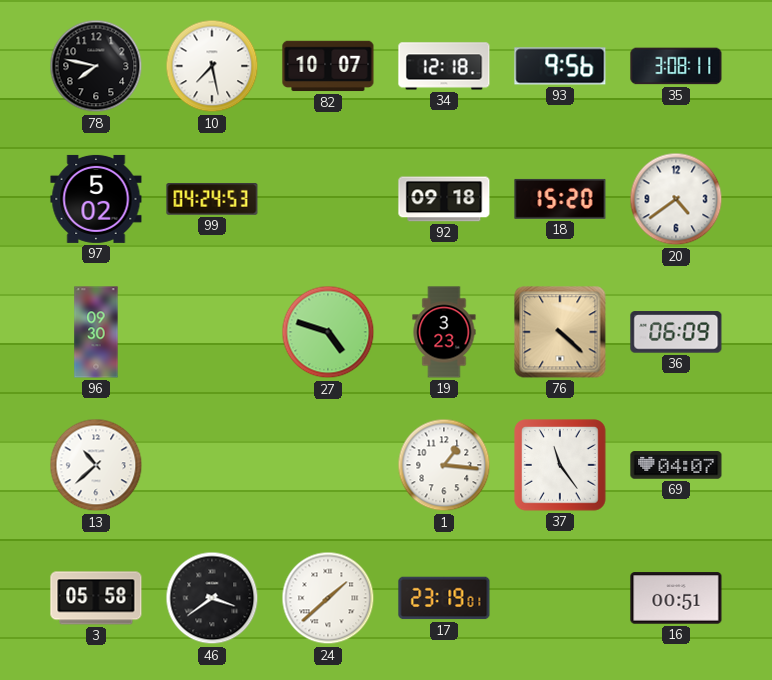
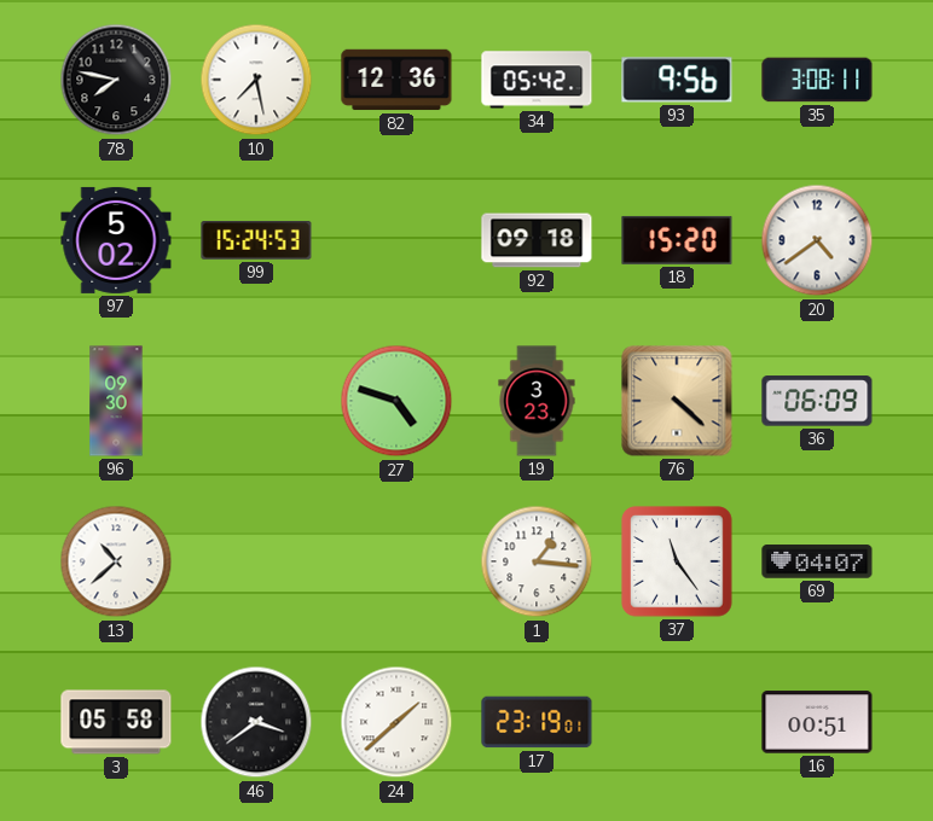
82: 10:07 -> 12:36 (396, 80)
34: 12:18 -> 05:42 (537, 80)
99: 04:24 -> 15:24 (256, 241)
